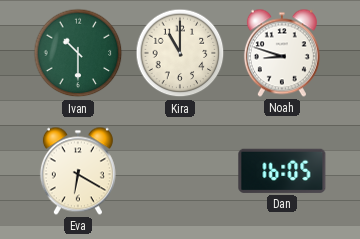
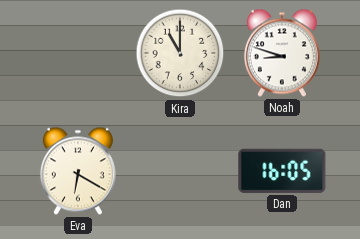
Ivan: 10:30 -> none (78, 53)
